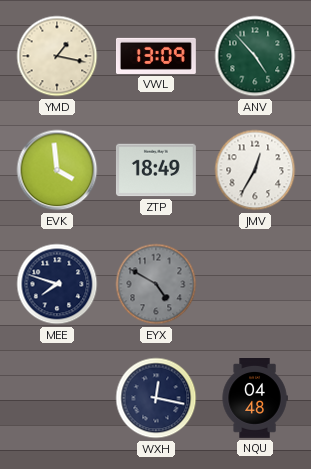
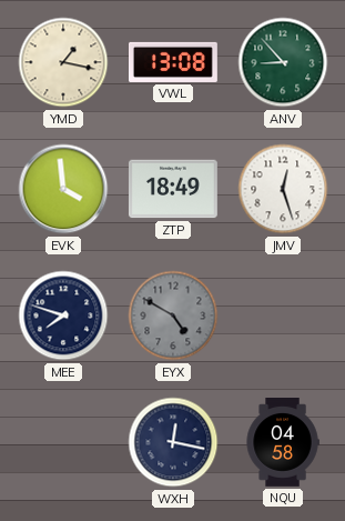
VWL: 13:09 -> 13:08 (174, 62)
ANV: 4:53 -> 8:53 (283, 62)
JMV: 12:35 -> 12:27 (283, 189)
NQU: 04:48 -> 04:58 (283, 443)
